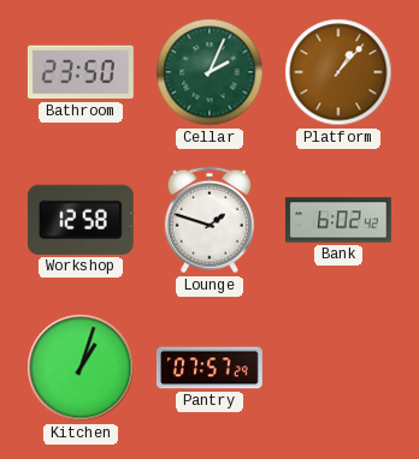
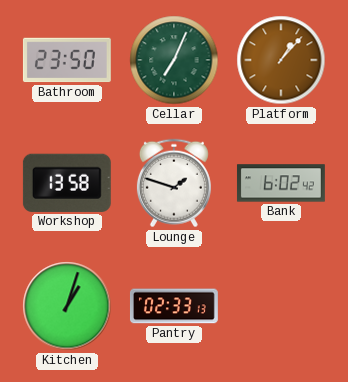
Cellar: 2:04 -> 7:04 (174, 60)
Workshop: 12:58 -> 13:58 (67, 183)
Pantry: 07:57 -> 02:33 (174, 306)
